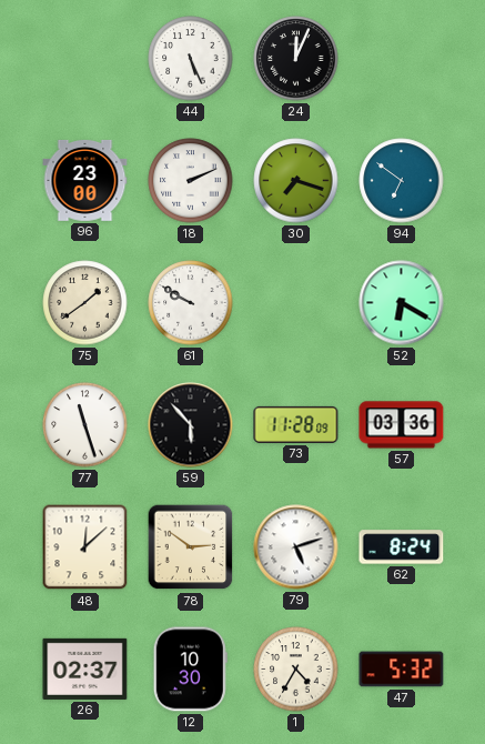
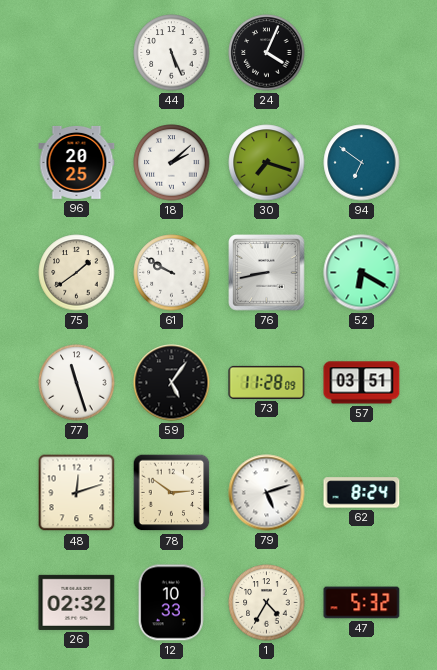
24: 12:04 -> 4:04 (267, 53)
96: 23:00 -> 20:25 (77, 162)
18: 2:11 -> 2:08 (172, 163)
76: none -> 8:43 (267, 273)
59: 5:53 -> 5:06 (172, 383)
57: 03:36 -> 03:51 (362, 383)
48: 12:08 -> 12:12 (77, 493)
26: 02:37 -> 02:32 (77, 602)
12: 10:30 -> 10:33 (171, 603)
